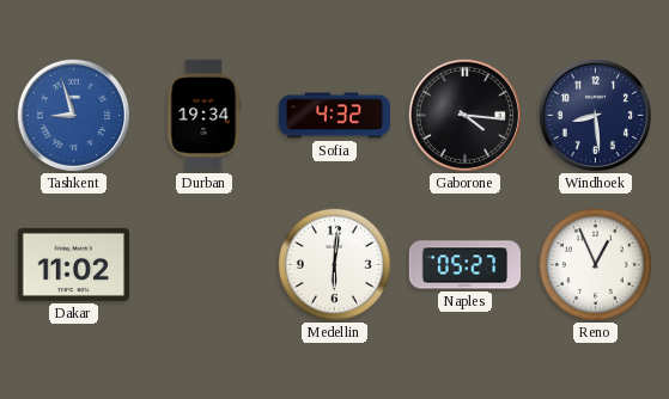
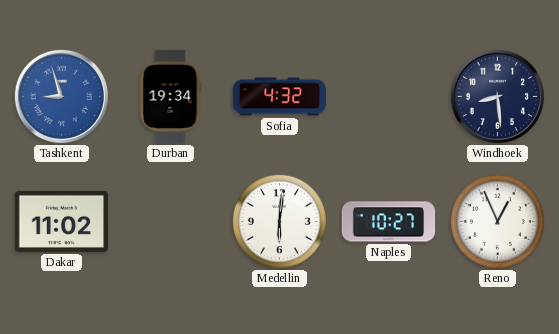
Gaborone: 4:16 -> none (464, 115)
Naples: 05:27 -> 10:27 (389, 222)
